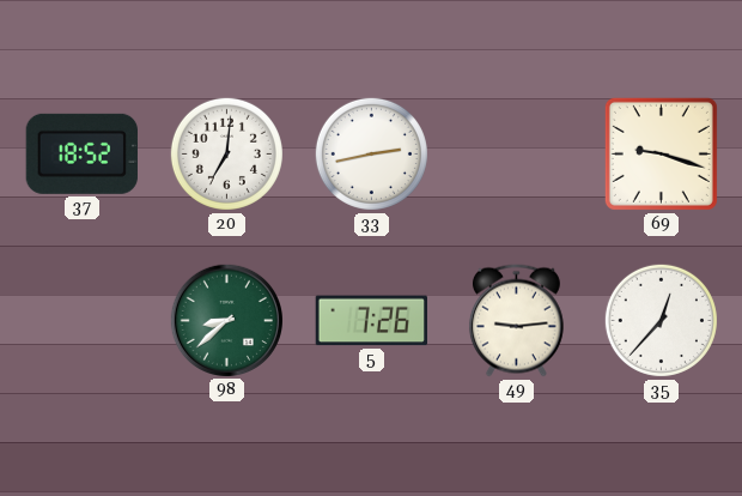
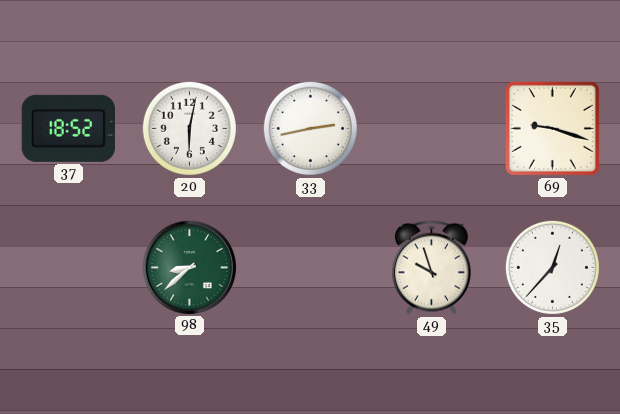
20: 7:01 -> 6:02 (189, 128)
5: 7:26 -> none (371, 321)
49: 9:14 -> 9:57 (431, 268)
